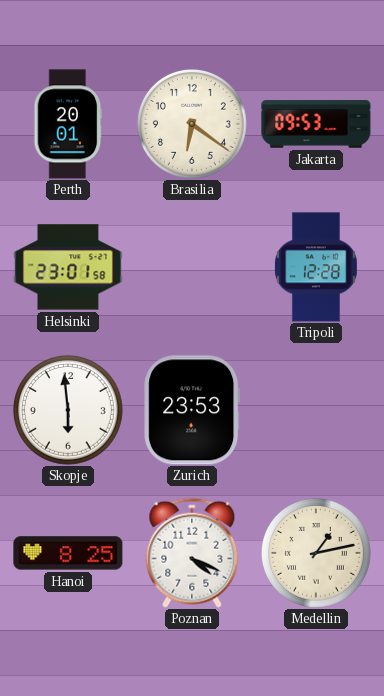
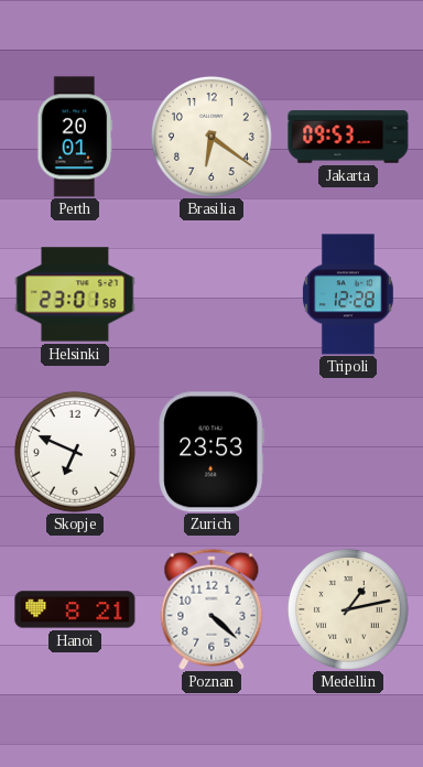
Skopje: 5:59 -> 6:49 (75, 452)
Hanoi: 8:25 -> 8:21 (75, 609)
Poznan: 4:19 -> 4:22 (211, 609)
